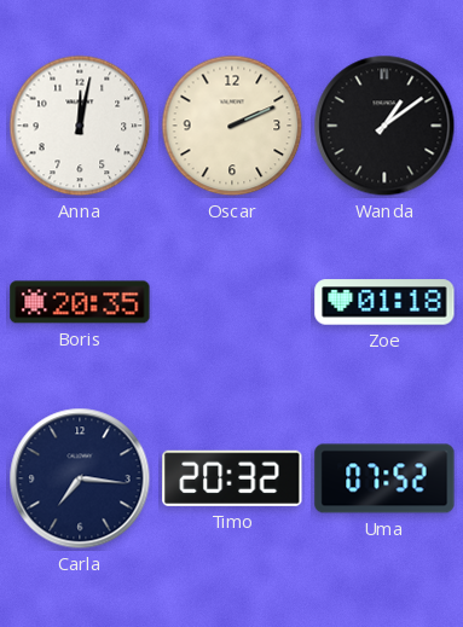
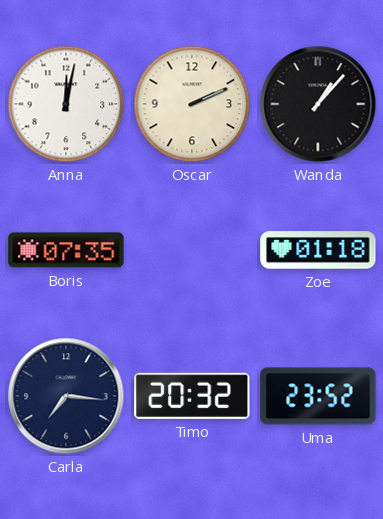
Wanda: 1:09 -> 1:07 (318, 104)
Boris: 20:35 -> 07:35 (66, 250)
Uma: 07:52 -> 23:52 (318, 396)
